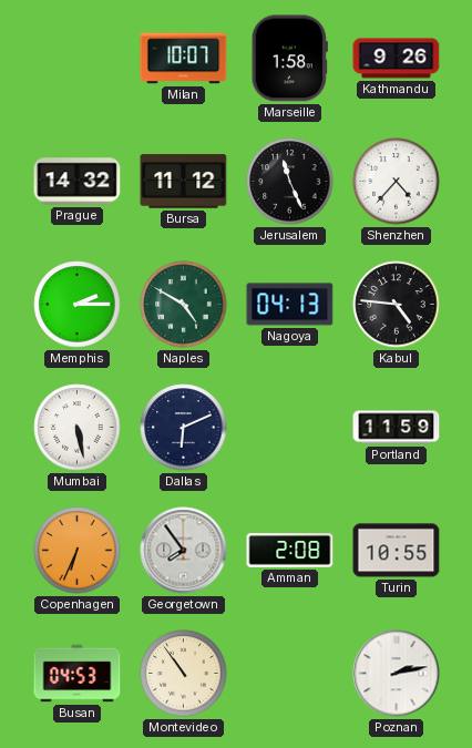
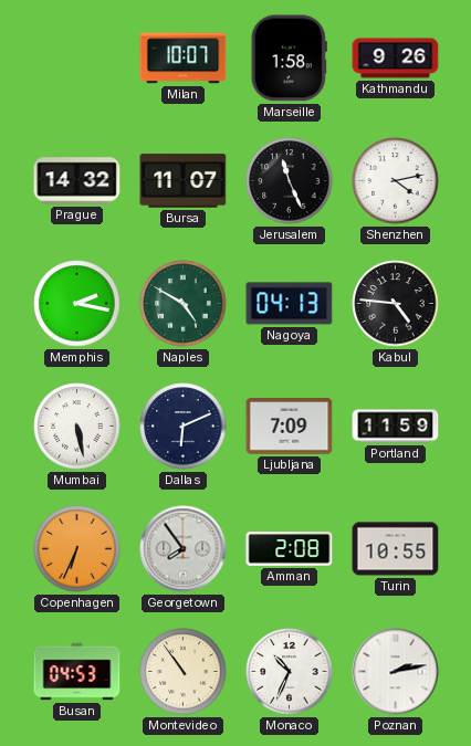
Bursa: 11:12 -> 11:07 (184, 181)
Shenzhen: 4:37 -> 4:13 (396, 181)
Memphis: 2:15 -> 2:17 (77, 304)
Ljubljana: none -> 7:09 (290, 427)
Monaco: none -> 10:34 (290, 672)
